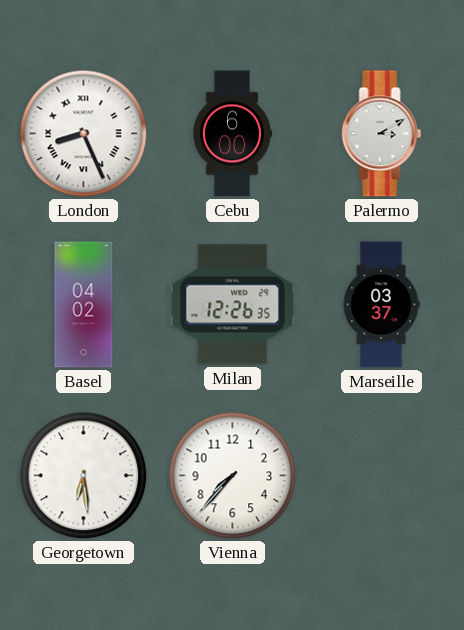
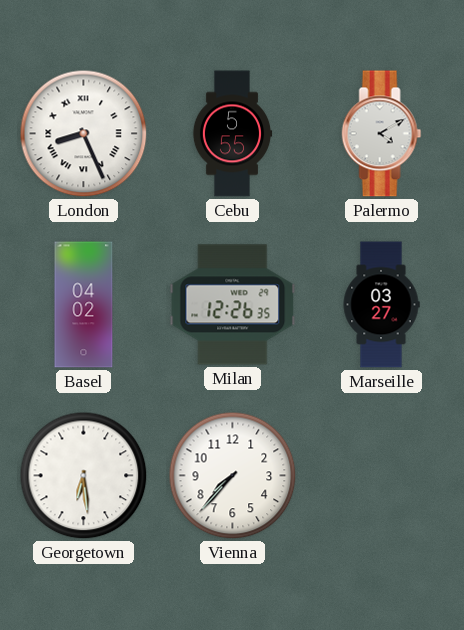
Cebu: 6:00 -> 5:55 (232, 134)
Palermo: 3:10 -> 4:10 (382, 134)
Marseille: 03:37 -> 03:27 (381, 305)
